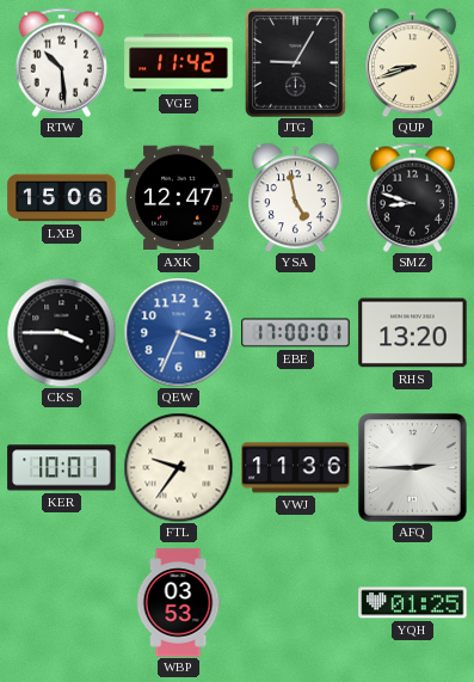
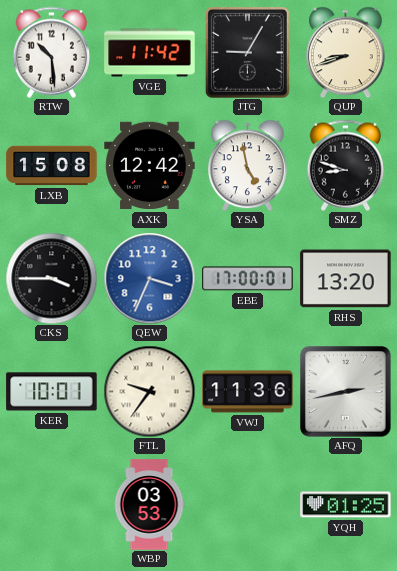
LXB: 15:06 -> 15:08 (52, 166)
AXK: 12:47 -> 12:42 (150, 166)
AFQ: 2:45 -> 2:43 (346, 392)
